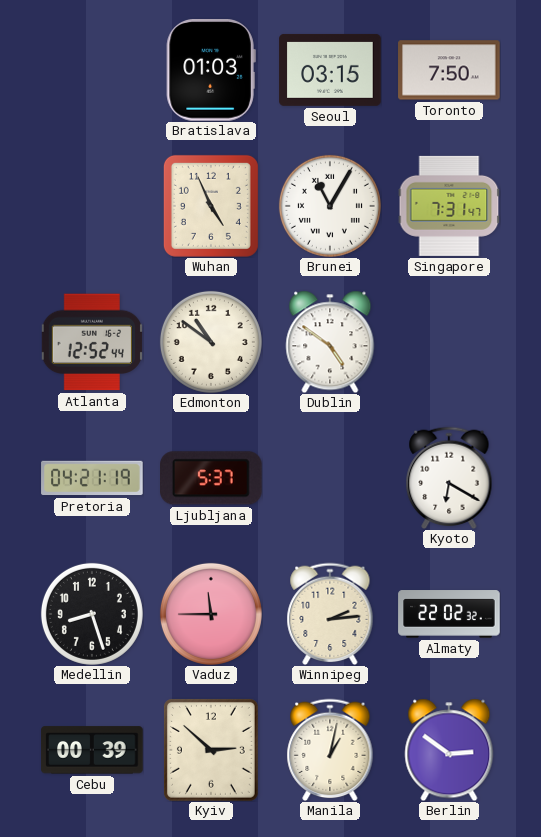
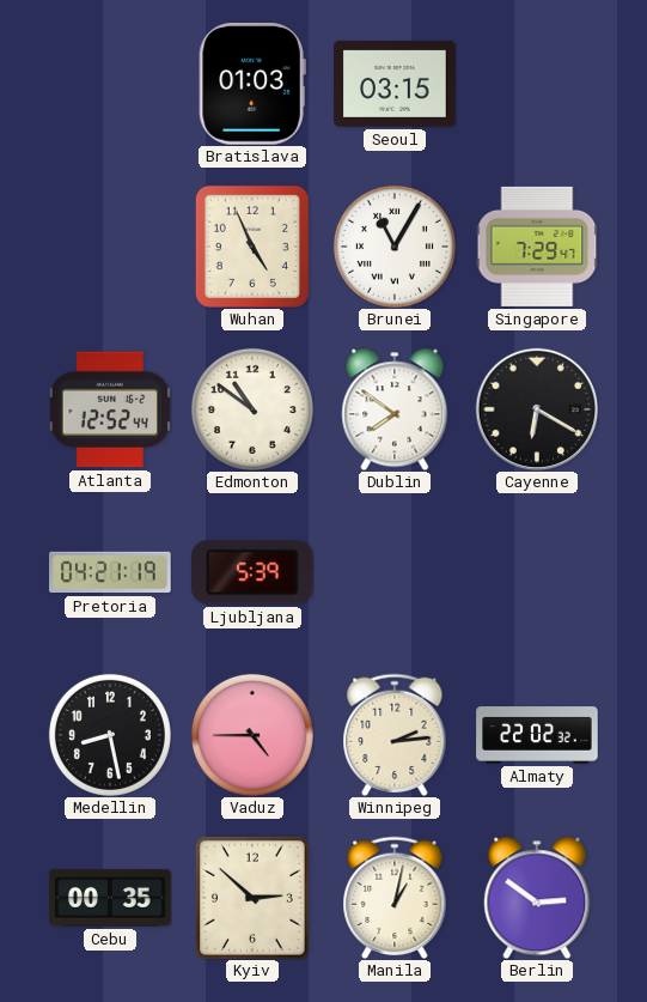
Toronto: 7:50 -> none (449, 70)
Singapore: 7:31 -> 7:29 (537, 247)
Dublin: 4:51 -> 7:51 (395, 409)
Cayenne: none -> 6:20 (537, 409)
Ljubljana: 5:37 -> 5:39 (254, 572)
Kyoto: 6:20 -> none (449, 478)
Medellin: 8:27 -> 8:28 (110, 735)
Vaduz: 11:45 -> 4:45 (252, 735)
Cebu: 00:39 -> 00:35 (110, 898)
